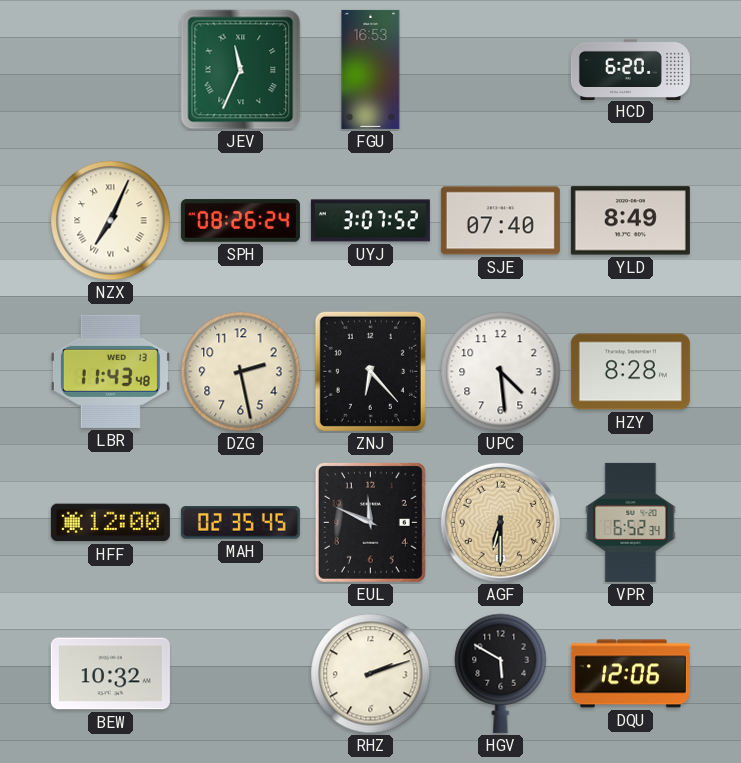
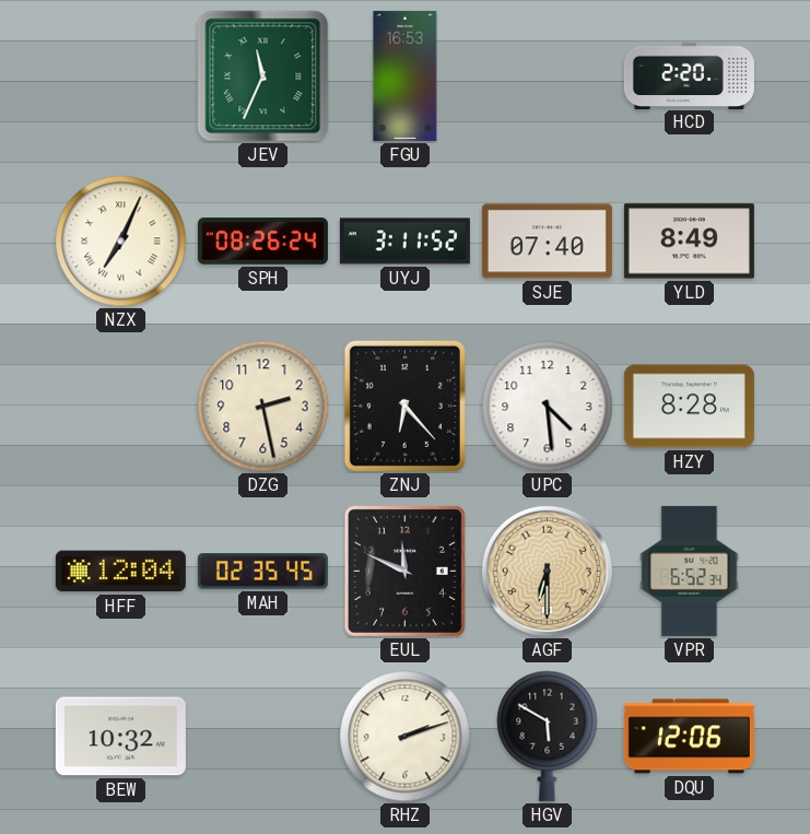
HCD: 6:20 -> 2:20 (689, 75)
UYJ: 3:07 -> 3:11 (404, 242)
LBR: 11:43 -> none (110, 371)
HFF: 12:00 -> 12:04 (120, 572)
